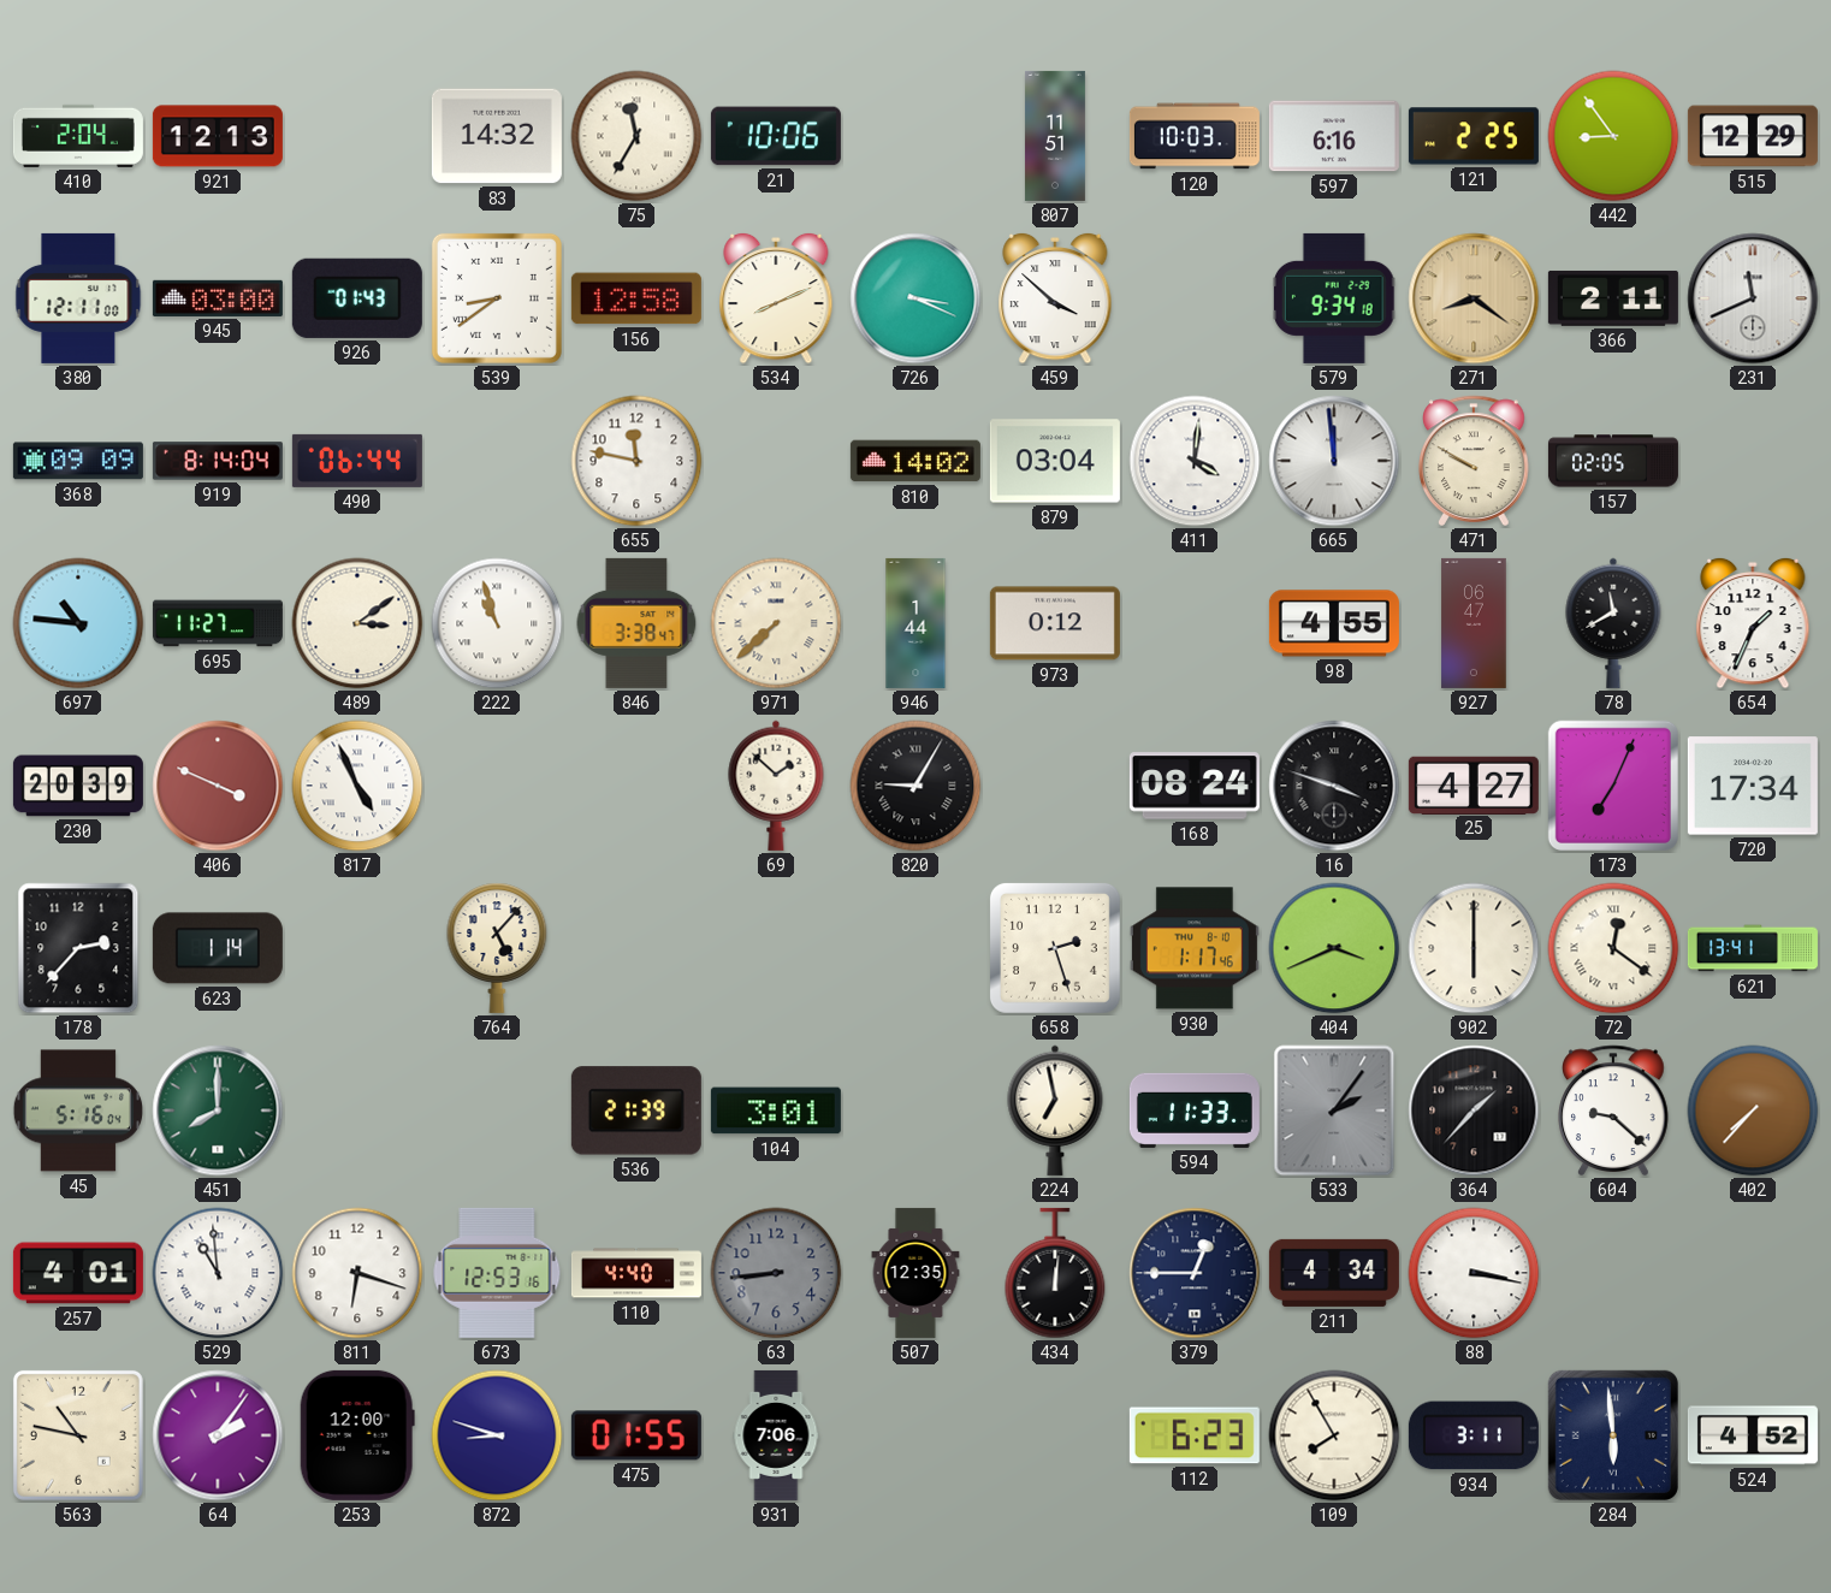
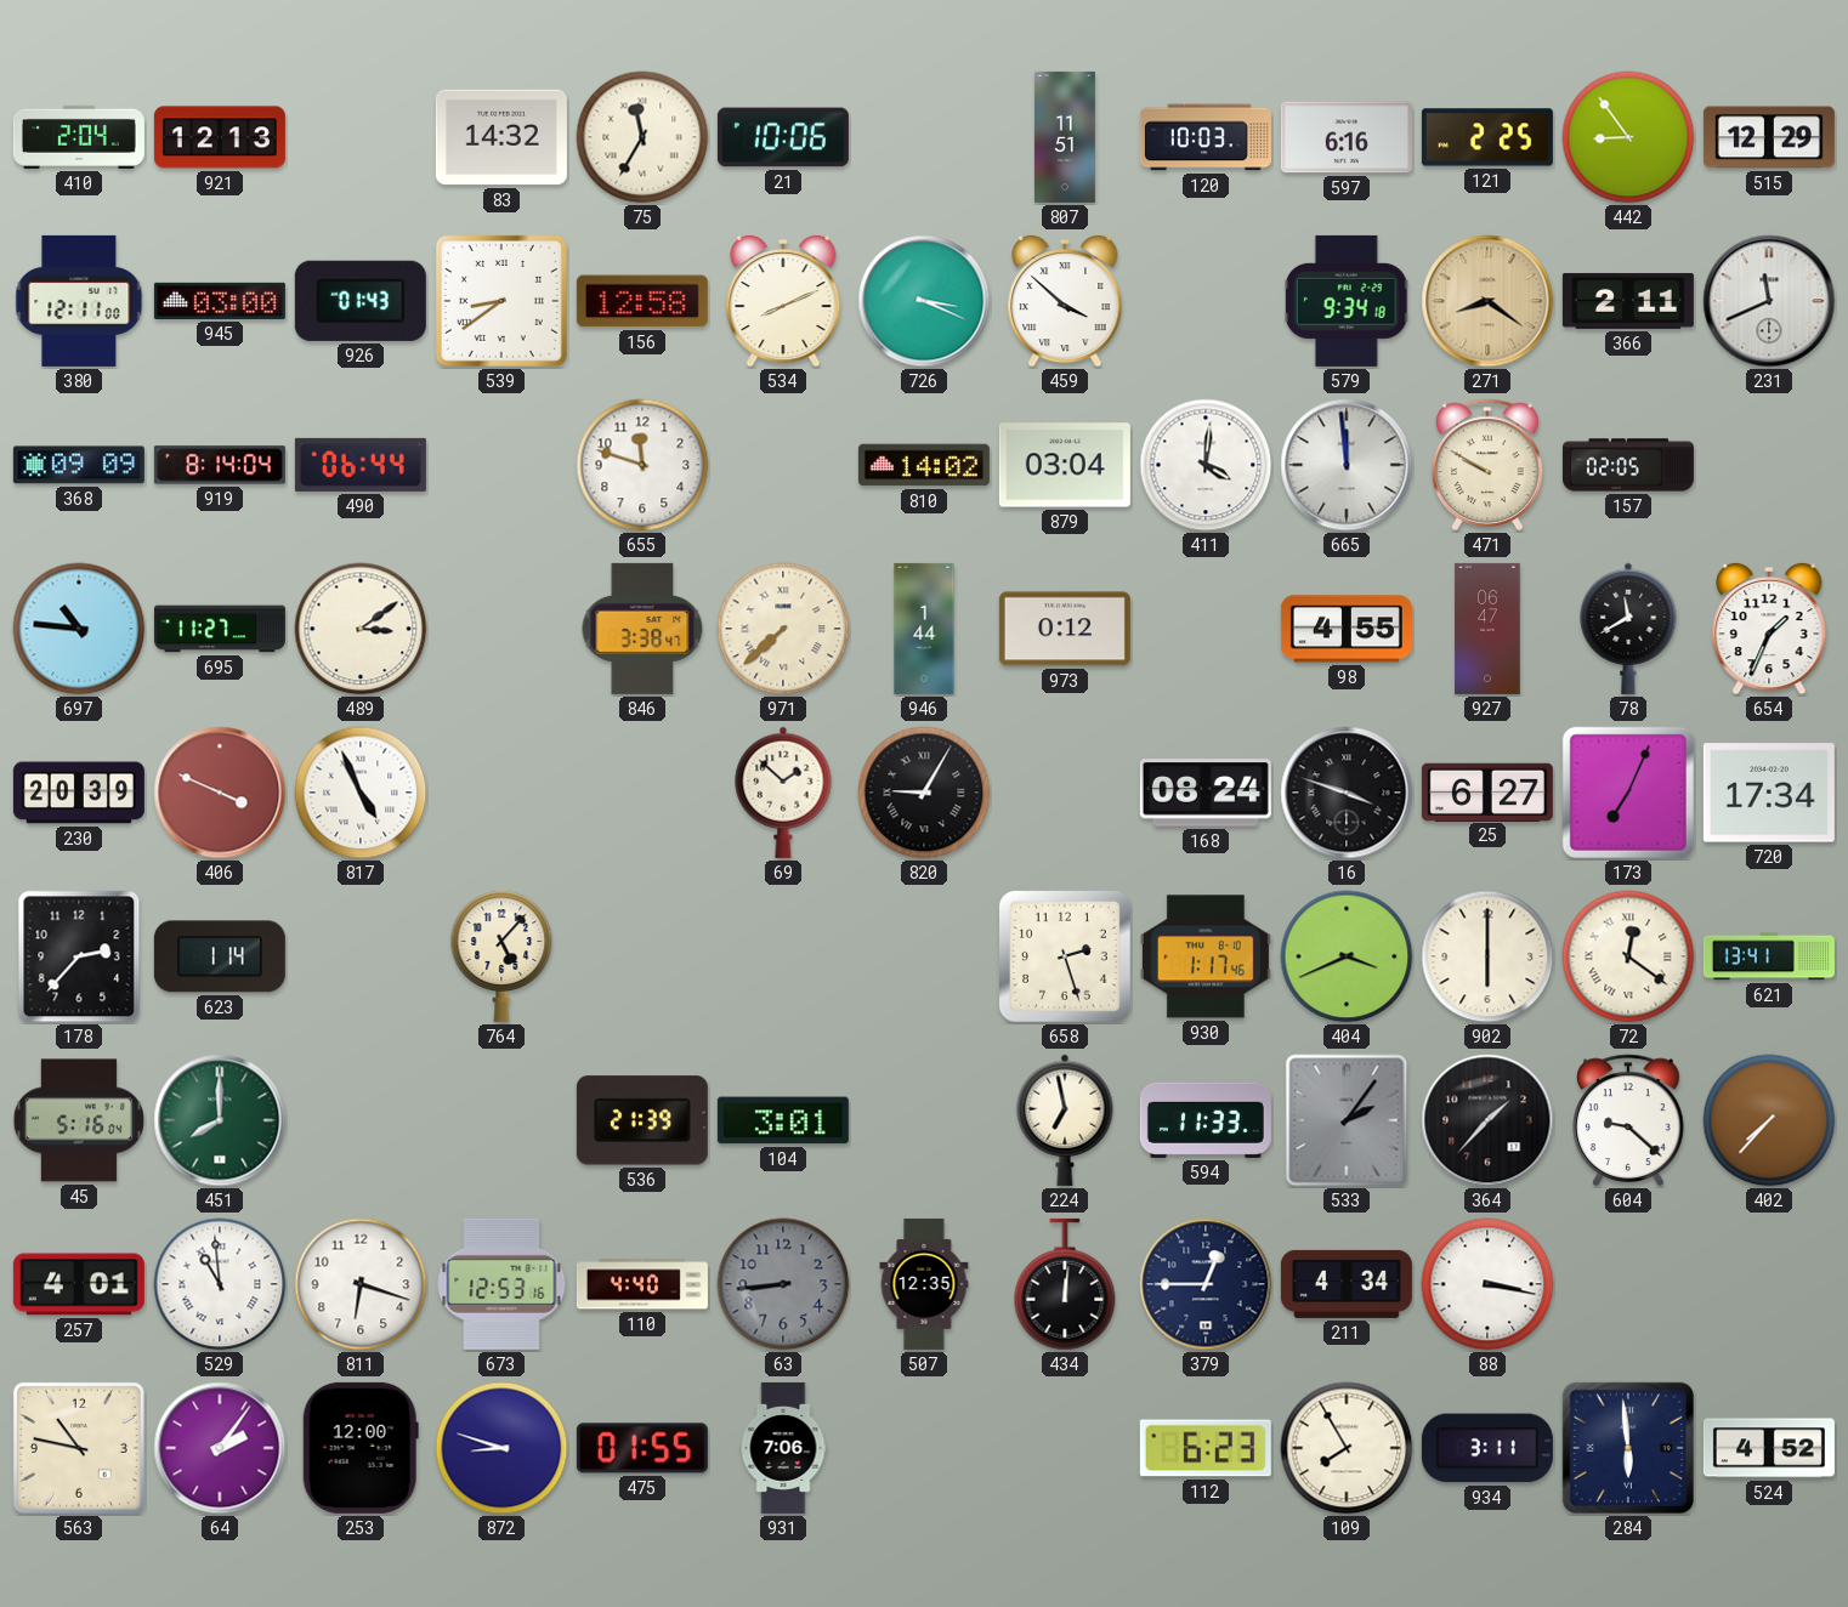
655: 11:47 -> 11:48 (642, 465)
222: 10:57 -> none (497, 623)
25: 4:27 -> 6:27 (1487, 791)
